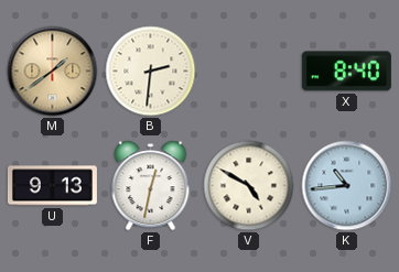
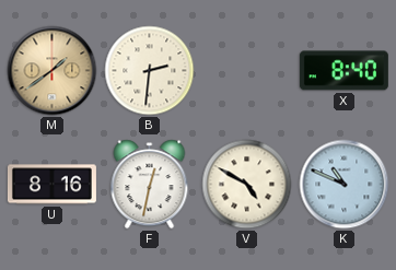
U: 9:13 -> 8:16 (51, 185)
K: 10:44 -> 10:49 (345, 185)
